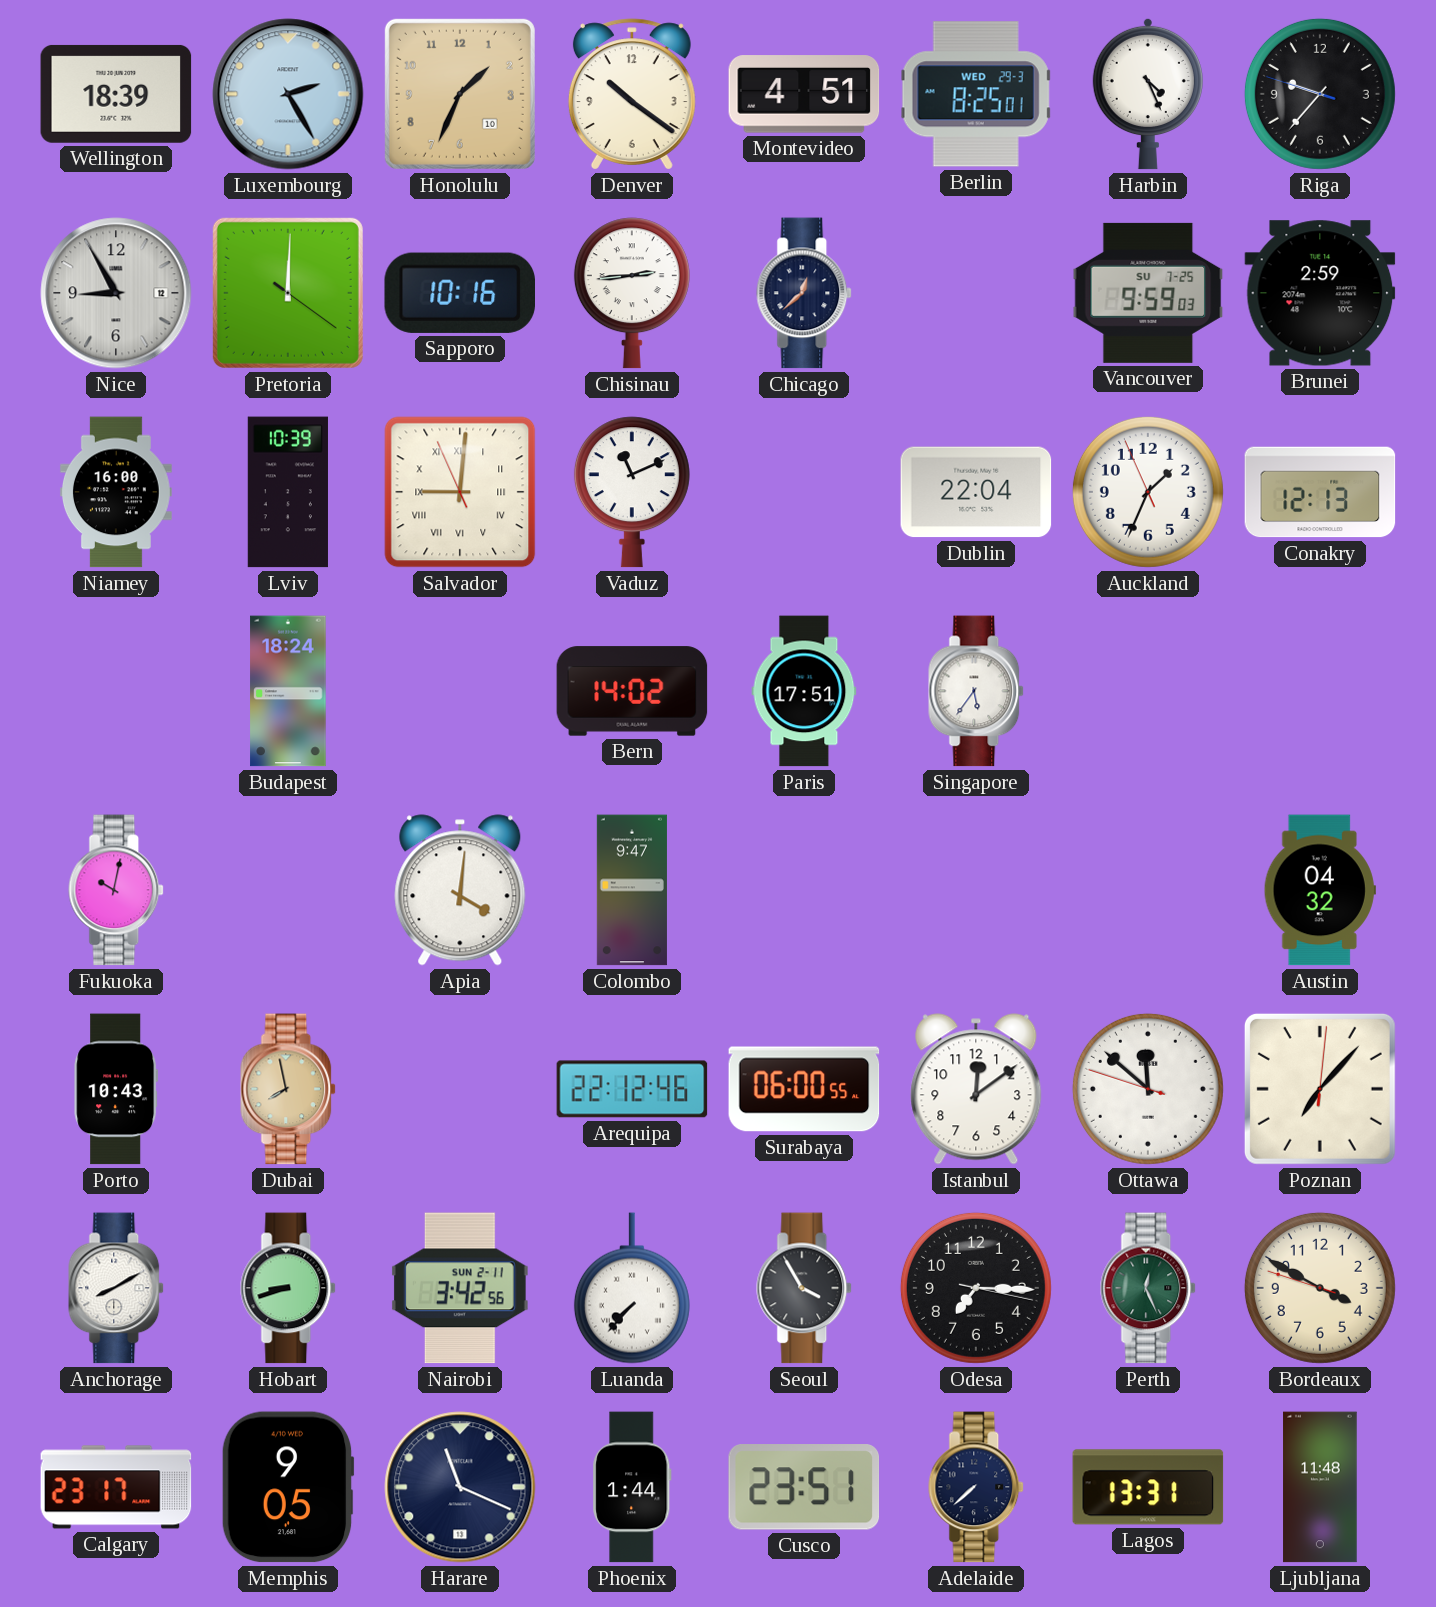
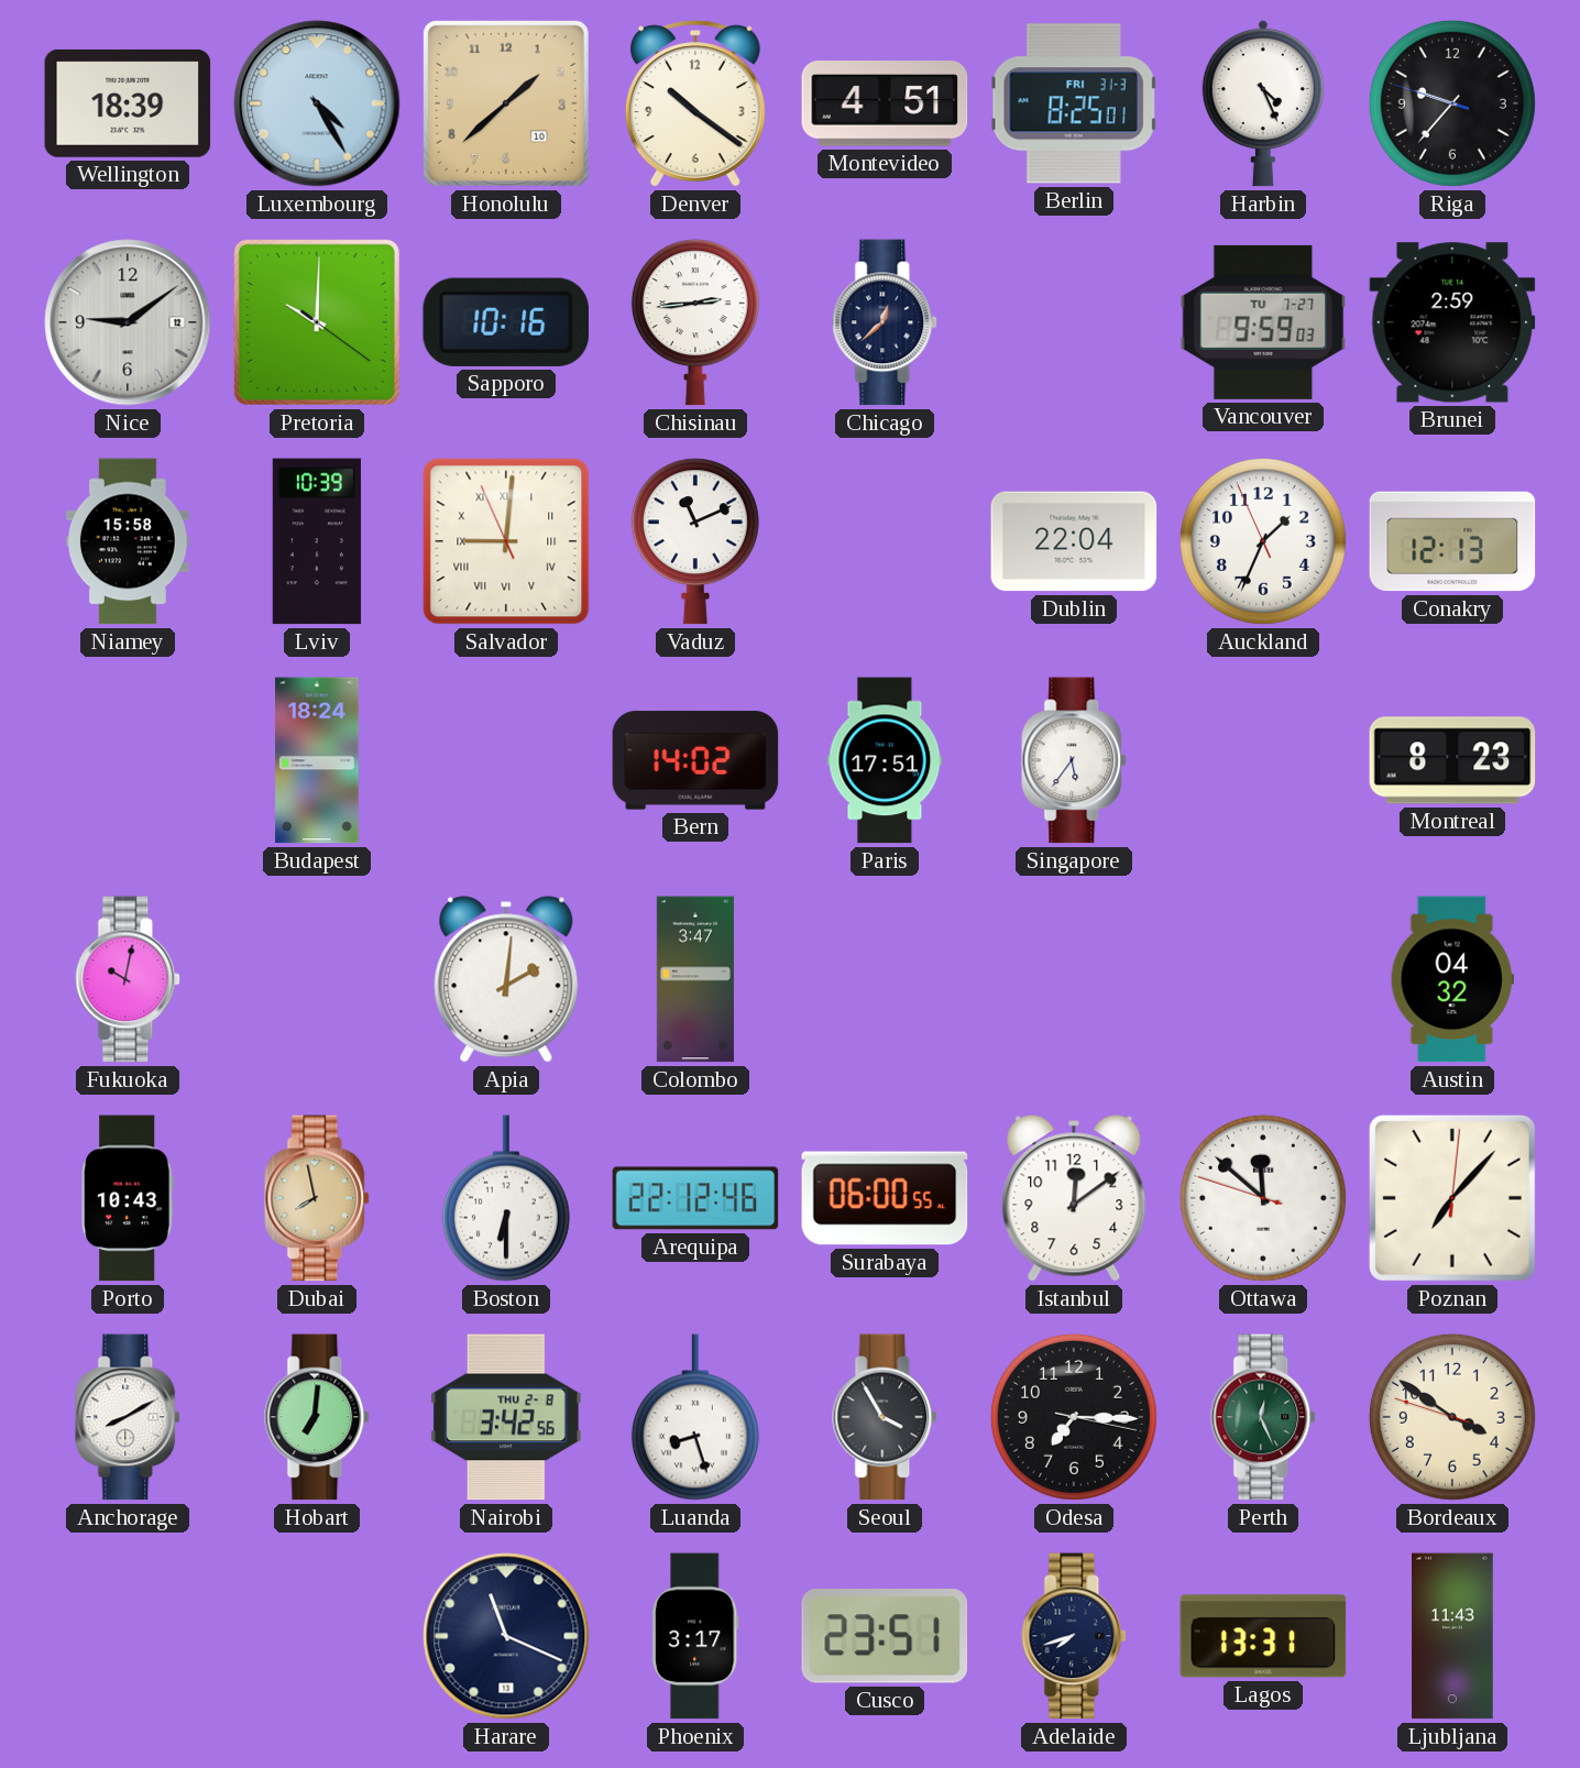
Luxembourg: 2:25 -> 4:25 (317, 103)
Honolulu: 1:34 -> 1:38 (506, 103)
Berlin date: WED 29-3 -> FRI 31-3 (1074, 103)
Nice: 8:55 -> 9:09 (128, 322)
Pretoria: 12:00 -> 10:00 (317, 322)
Vancouver date: SU 7-25 -> TU 7-27 (1263, 322)
Niamey: 16:00 -> 15:58 (128, 541)
Montreal: none -> 8:23 (1452, 760)
Apia: 4:01 -> 2:01 (506, 979)
Colombo: 9:47 -> 3:47 (695, 979)
Boston: none -> 6:30 (506, 1198)
Hobart: 8:42 -> 7:01 (318, 1417)
Nairobi date: SUN 2-11 -> THU 2-8 (507, 1417)
Luanda: 7:37 -> 8:27 (695, 1417)
Bordeaux: 3:49 -> 3:50 (1452, 1417)
Calgary: 23:17 -> none (116, 1487)
Memphis: 9:05 -> none (288, 1487)
Phoenix: 1:44 -> 3:17 (695, 1636)
Adelaide: 7:38 -> 7:42 (1075, 1636)
Ljubljana: 11:48 -> 11:43 (1452, 1636)
